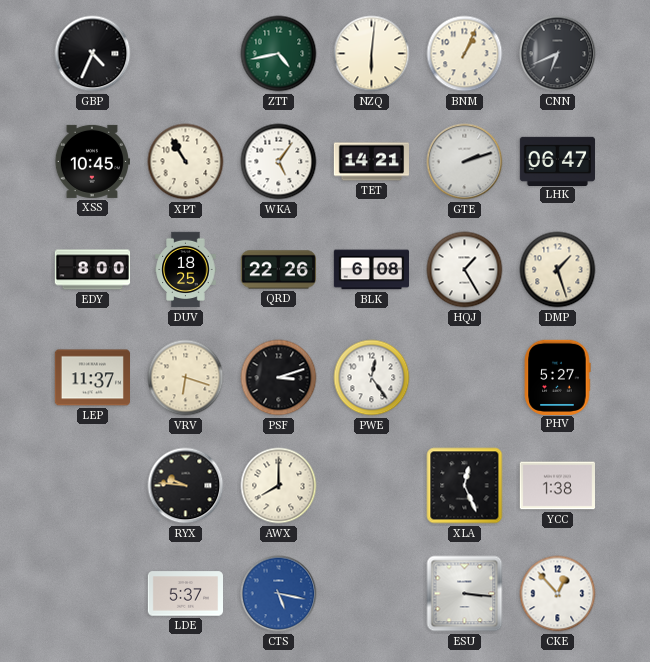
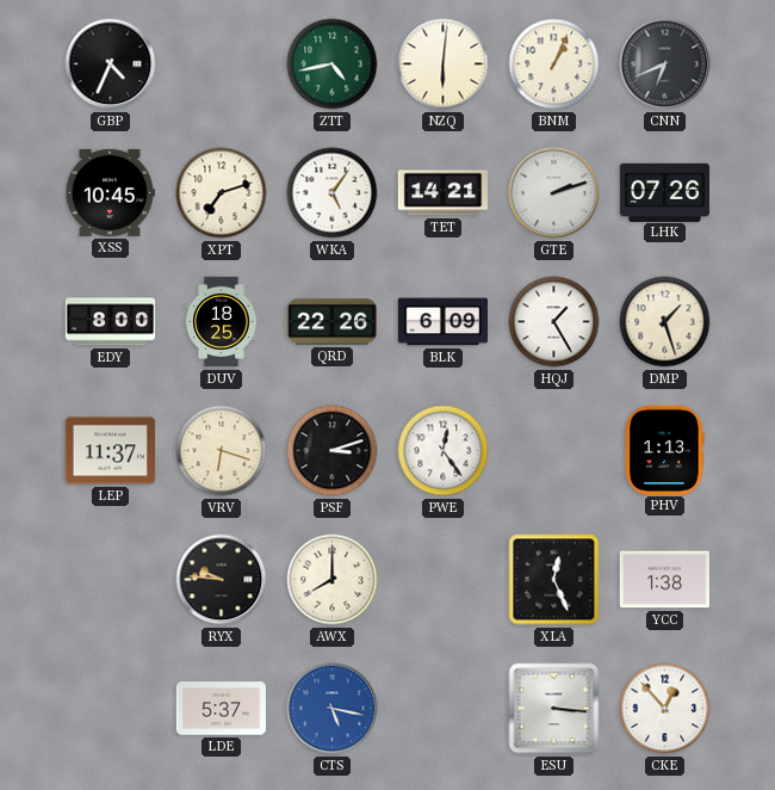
XPT: 10:55 -> 7:12 (222, 193)
LHK: 06:47 -> 07:26 (664, 192)
BLK: 6:08 -> 6:09 (442, 322)
PHV: 5:27 -> 1:13 (664, 450)
